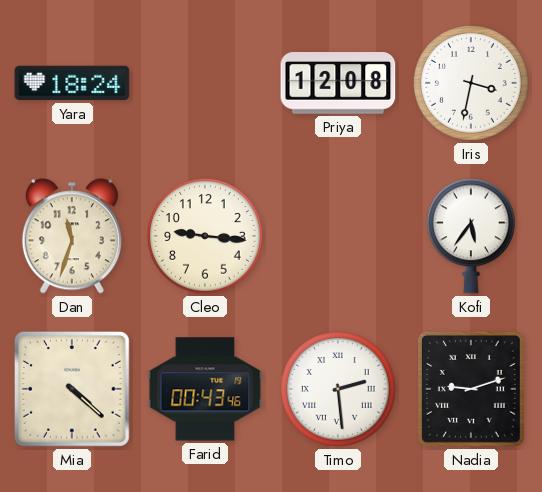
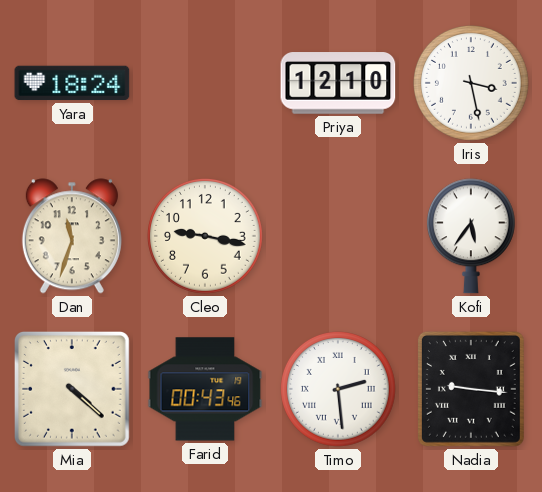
Priya: 12:08 -> 12:10 (338, 83)
Iris: 3:32 -> 3:28 (472, 84)
Cleo: 9:16 -> 9:17 (206, 237)
Nadia: 9:12 -> 9:16 (471, 389)
